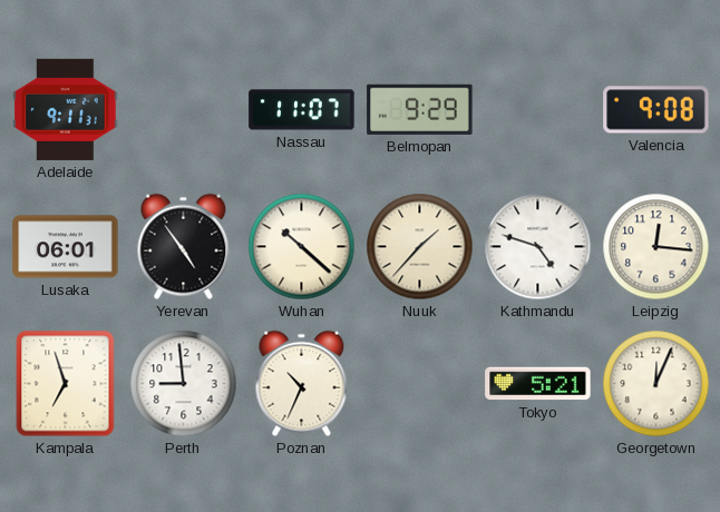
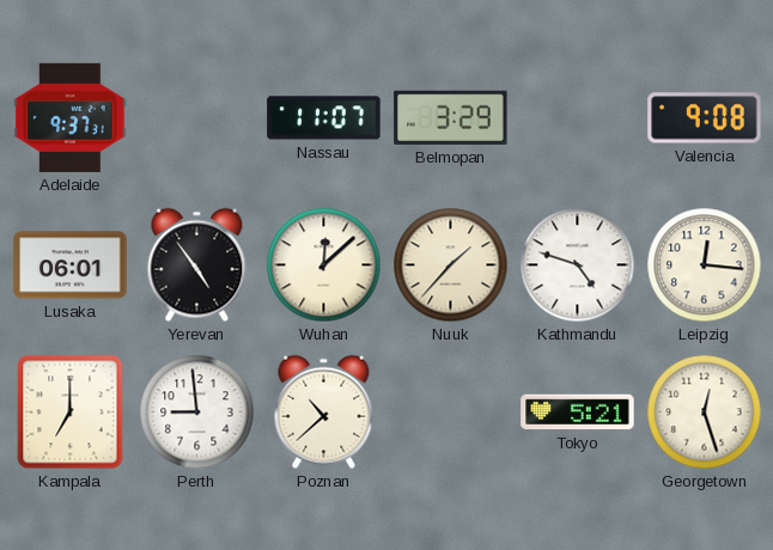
Adelaide: 9:11 -> 9:37 (71, 117)
Belmopan: 9:29 -> 3:29 (451, 117)
Wuhan: 10:22 -> 12:08 (324, 265)
Kampala: 6:57 -> 7:00 (71, 412)
Poznan: 10:34 -> 10:38 (324, 412)
Georgetown: 12:04 -> 12:27 (705, 412)
